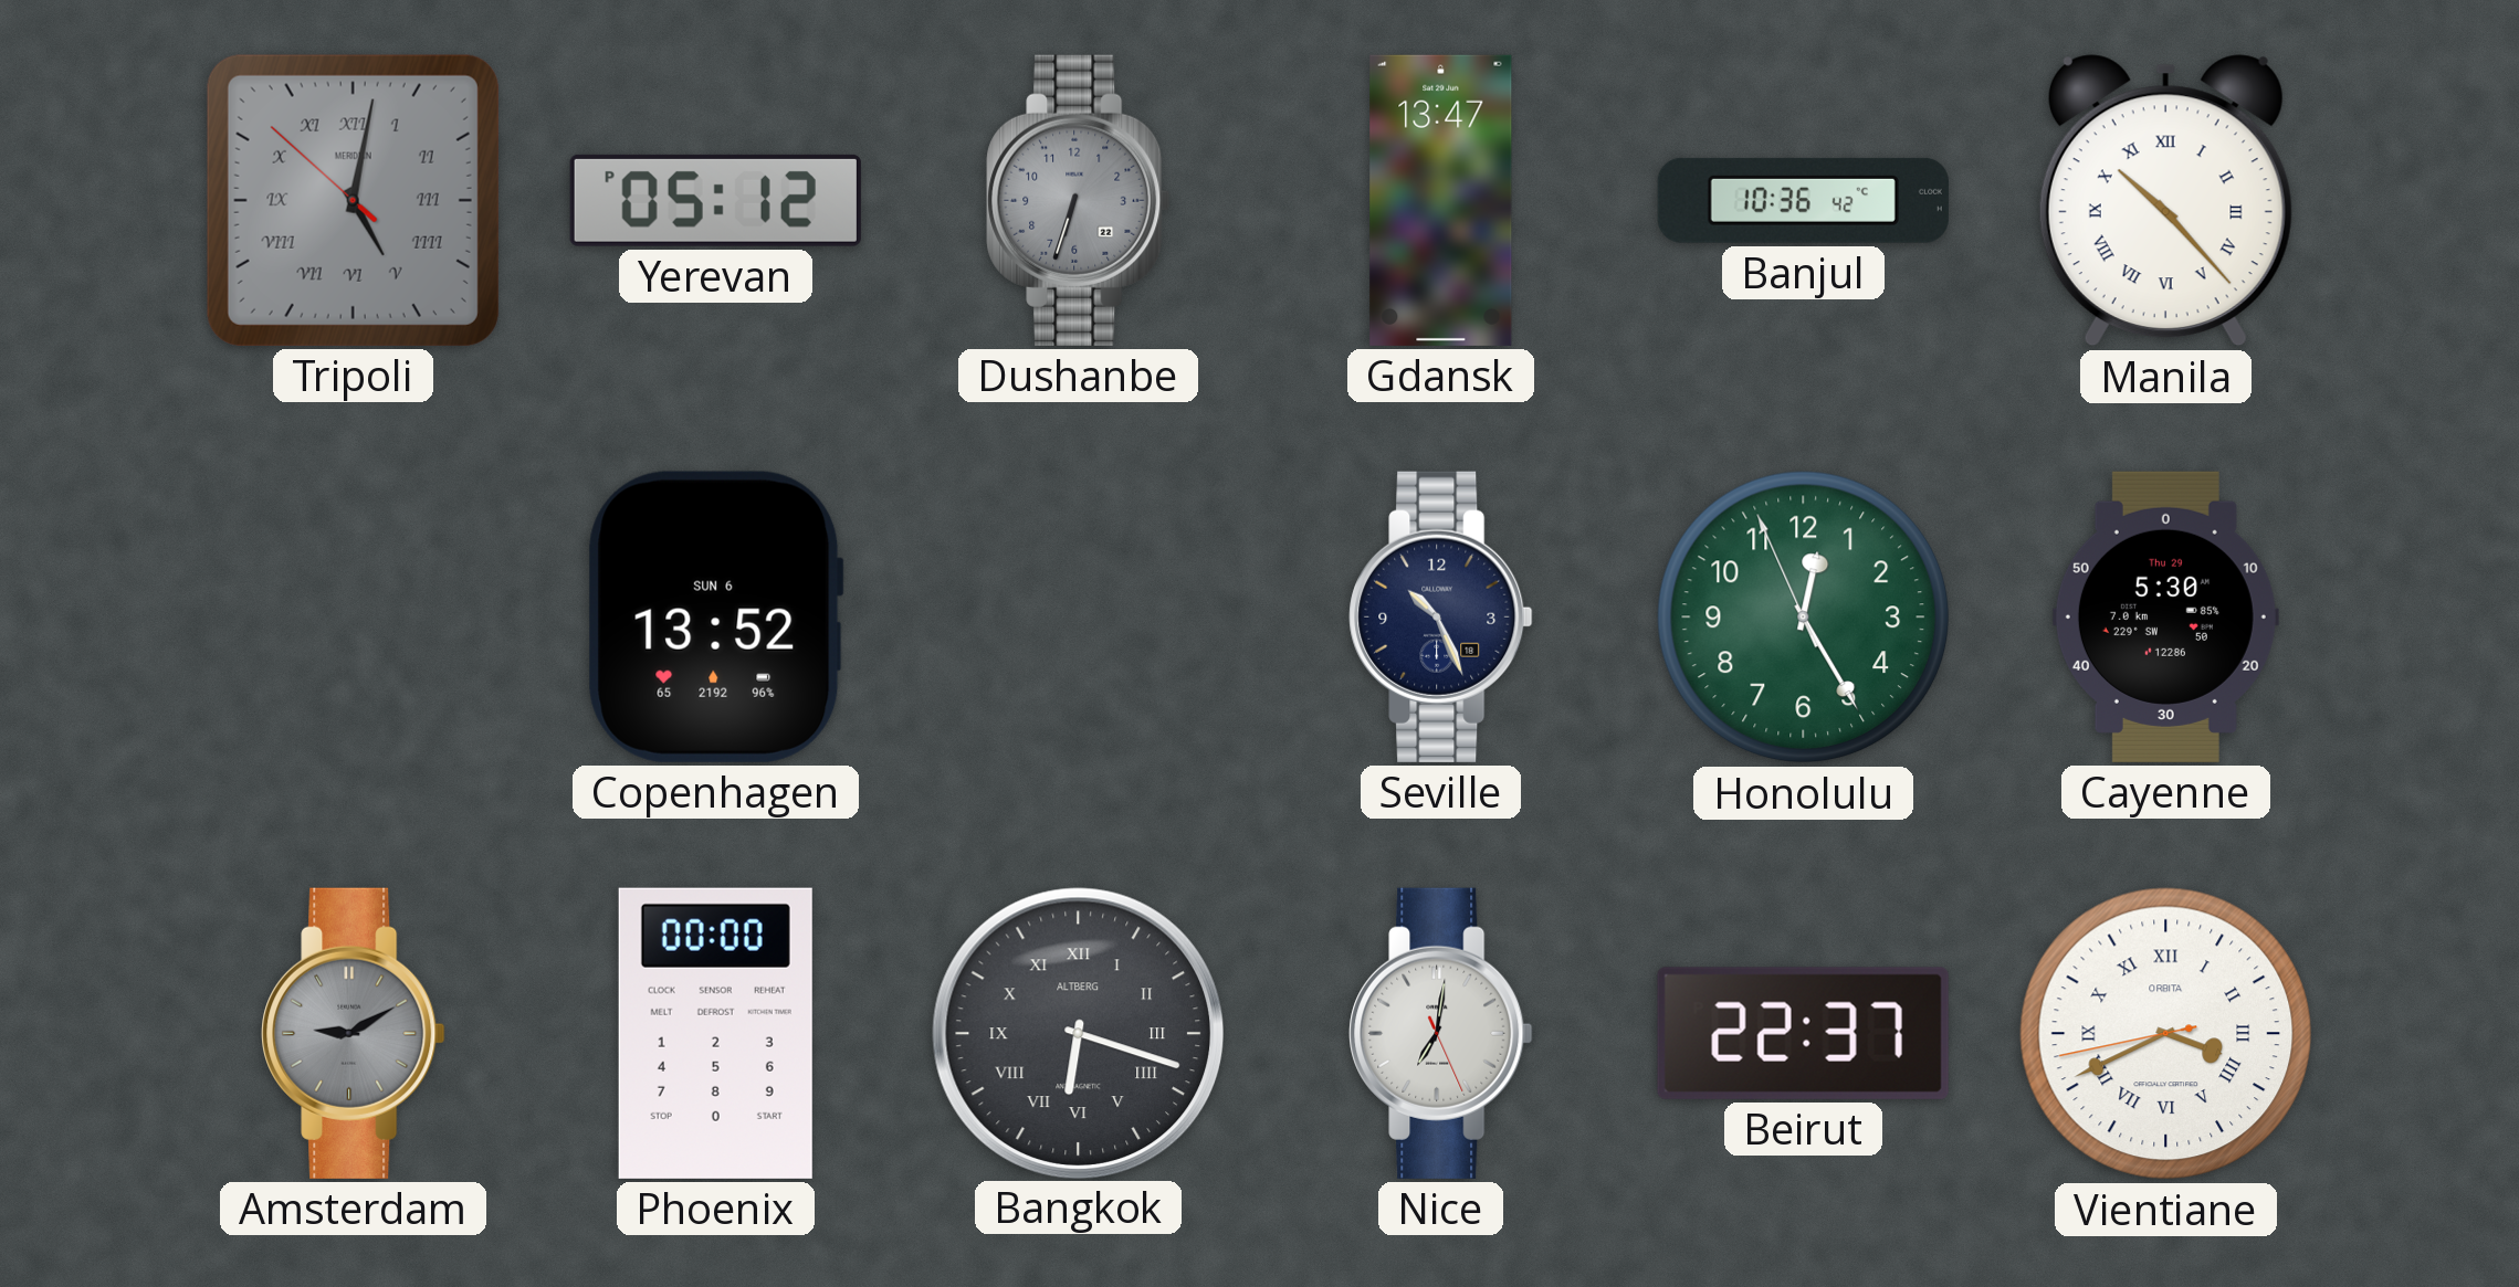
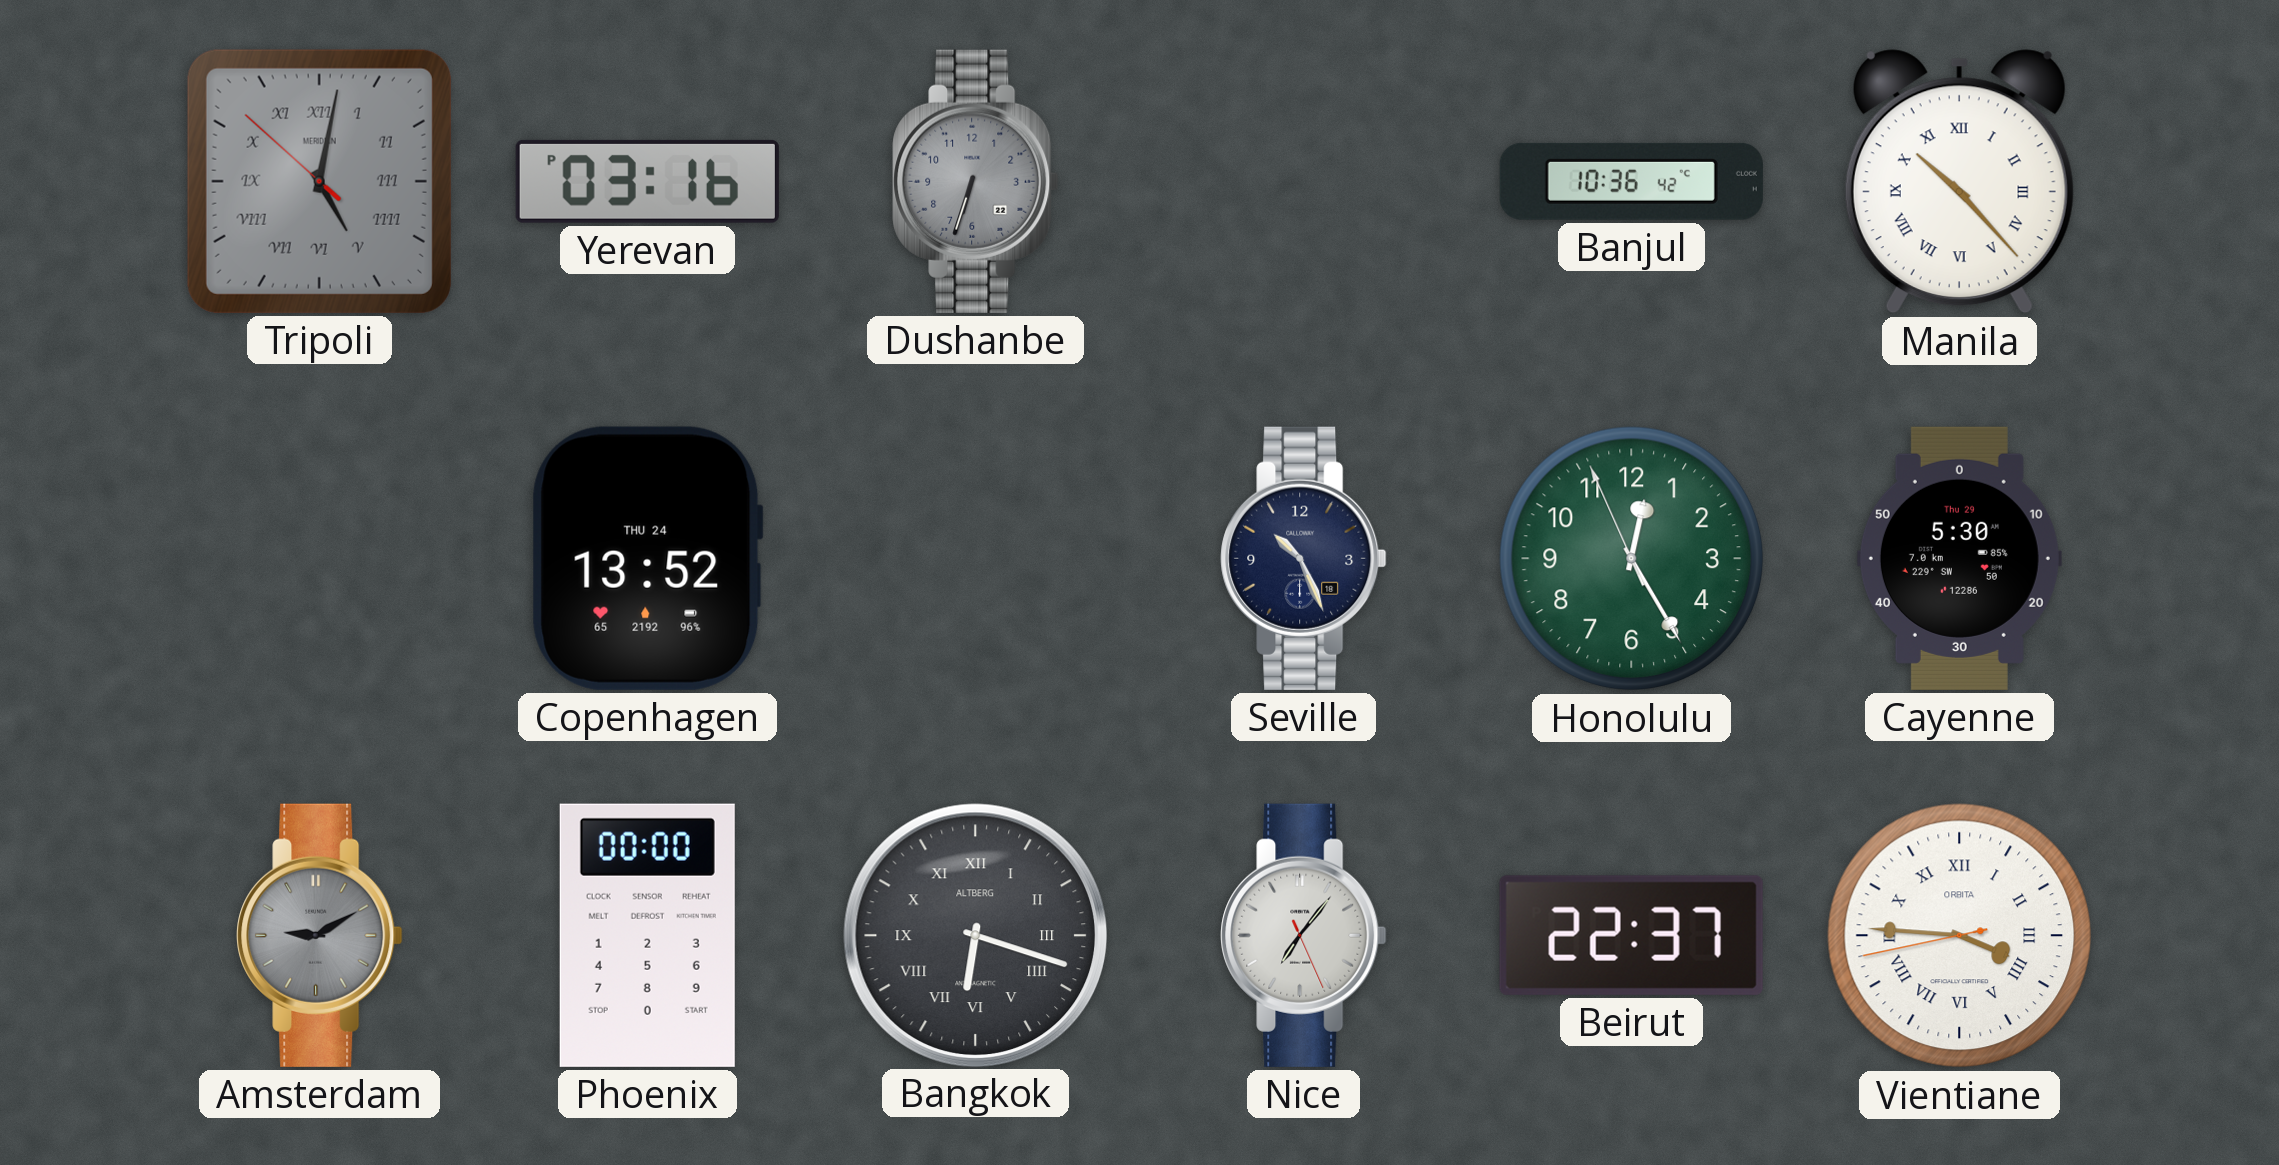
Yerevan: 05:12 -> 03:16 (647, 181)
Gdansk: 13:47 -> none (1441, 200)
Copenhagen date: SUN 6 -> THU 24 (647, 558)
Nice: 7:01 -> 7:06 (1304, 935)
Vientiane: 3:40 -> 3:45 (1960, 936)
